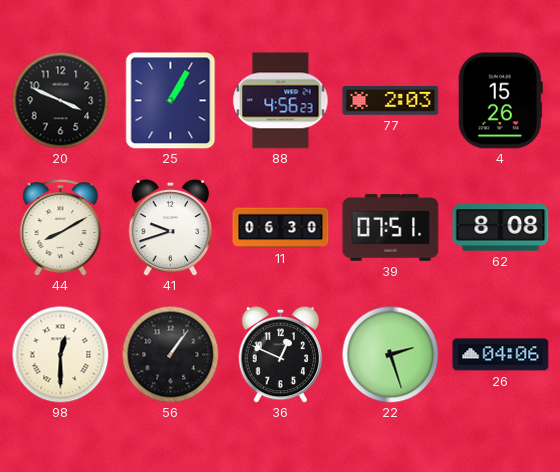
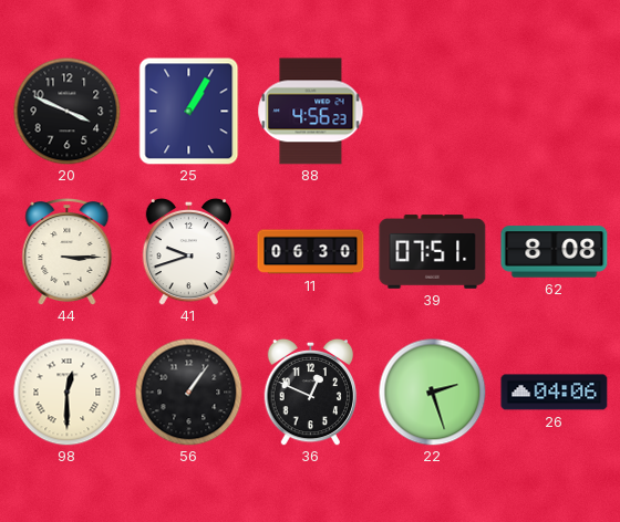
77: 2:03 -> none (391, 100)
4: 15:26 -> none (500, 101)
44: 8:10 -> 3:15 (68, 252)
